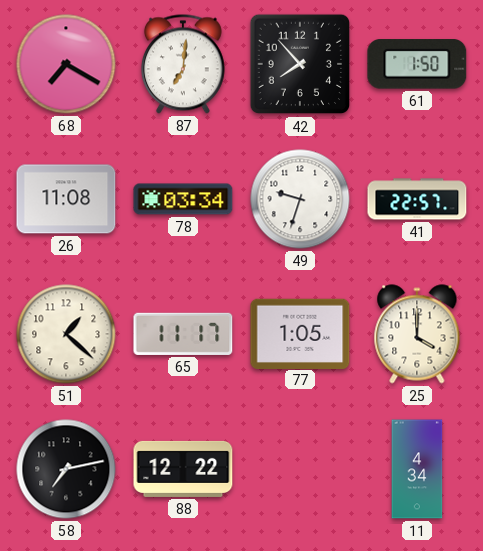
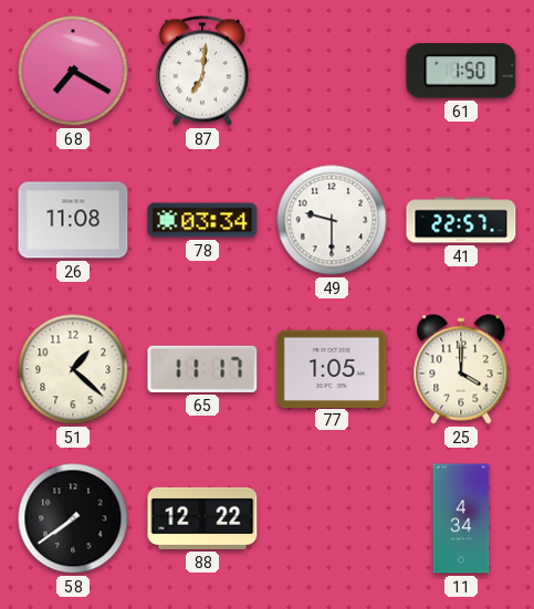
42: 7:53 -> none (300, 64)
49: 9:33 -> 9:30 (332, 220)
58: 7:13 -> 7:39 (73, 518)
